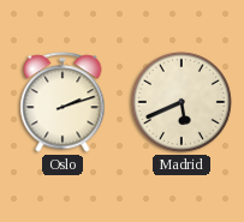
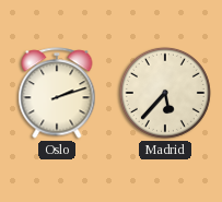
Madrid: 5:41 -> 5:37 (165, 93)
